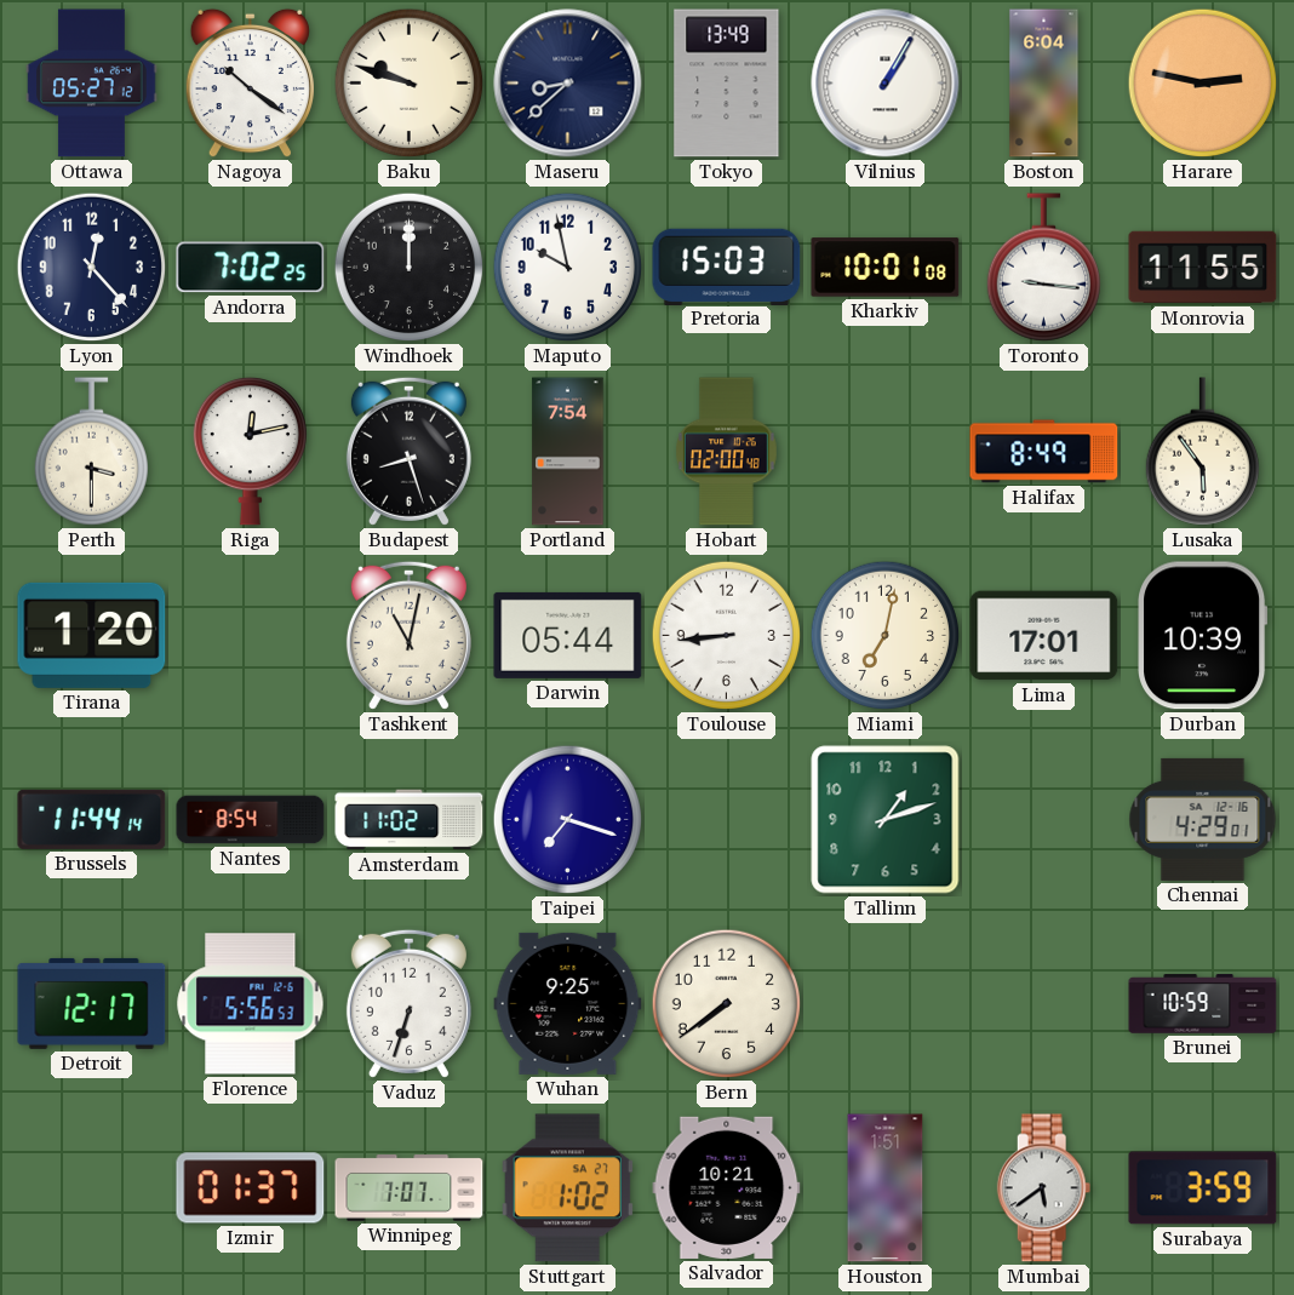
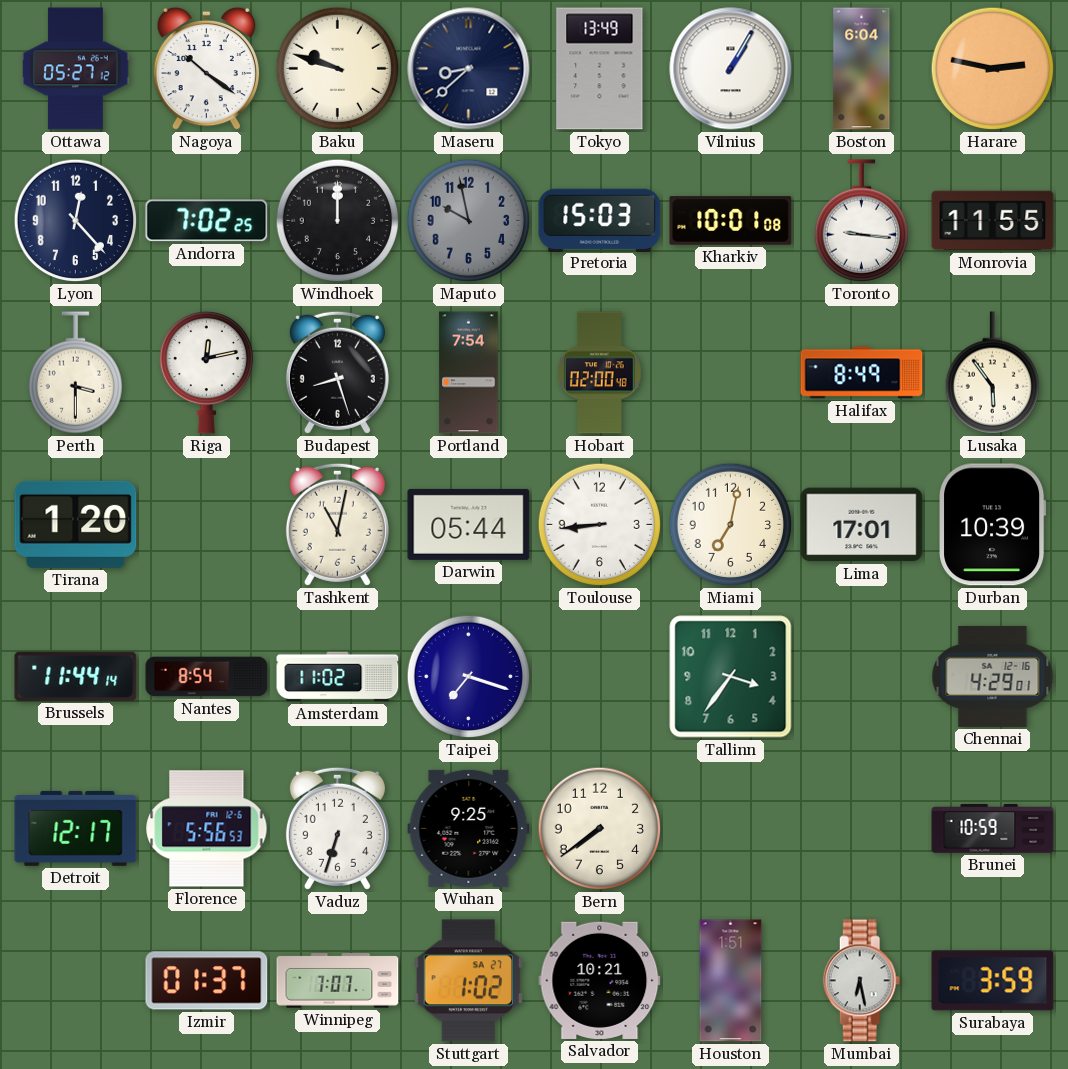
Maputo dial: white -> grey (469, 221)
Tallinn: 1:12 -> 3:36 (731, 677)
Mumbai: 5:39 -> 6:28 (862, 981)
